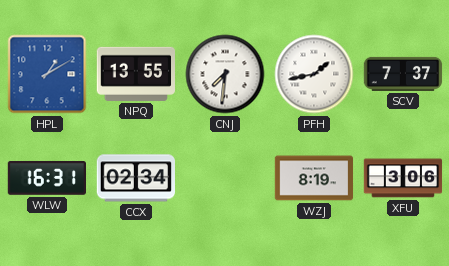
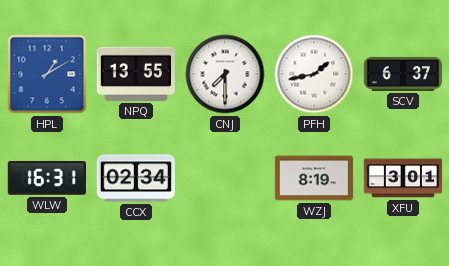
CNJ: 7:31 -> 7:30 (225, 74)
SCV: 7:37 -> 6:37 (403, 74)
XFU: 3:06 -> 3:01 (403, 178)
